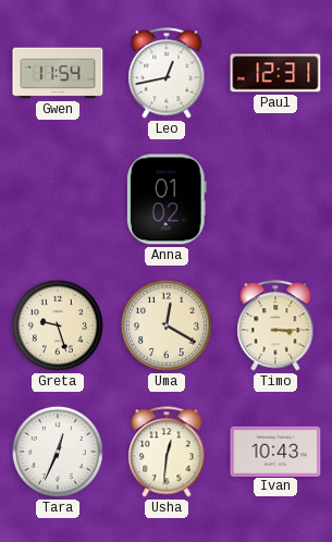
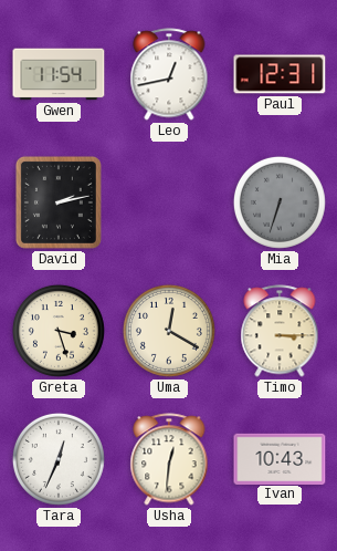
David: none -> 2:13 (59, 202)
Anna: 01:02 -> none (167, 199)
Mia: none -> 6:33 (280, 202)
Greta: 9:27 -> 3:27 (59, 331)
